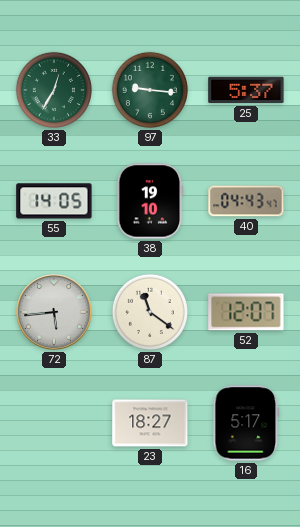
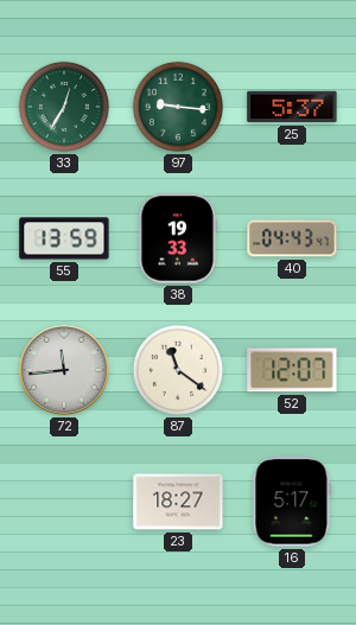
55: 14:05 -> 13:59 (64, 238)
38: 19:10 -> 19:33 (178, 238)
72: 5:44 -> 11:44 (64, 370)
